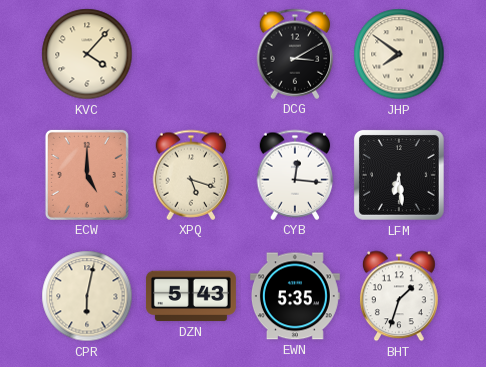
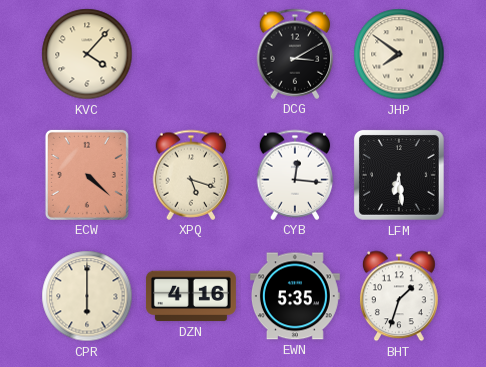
ECW: 5:00 -> 4:22 (87, 175)
CPR: 6:02 -> 6:00 (87, 296)
DZN: 5:43 -> 4:16 (191, 296)
